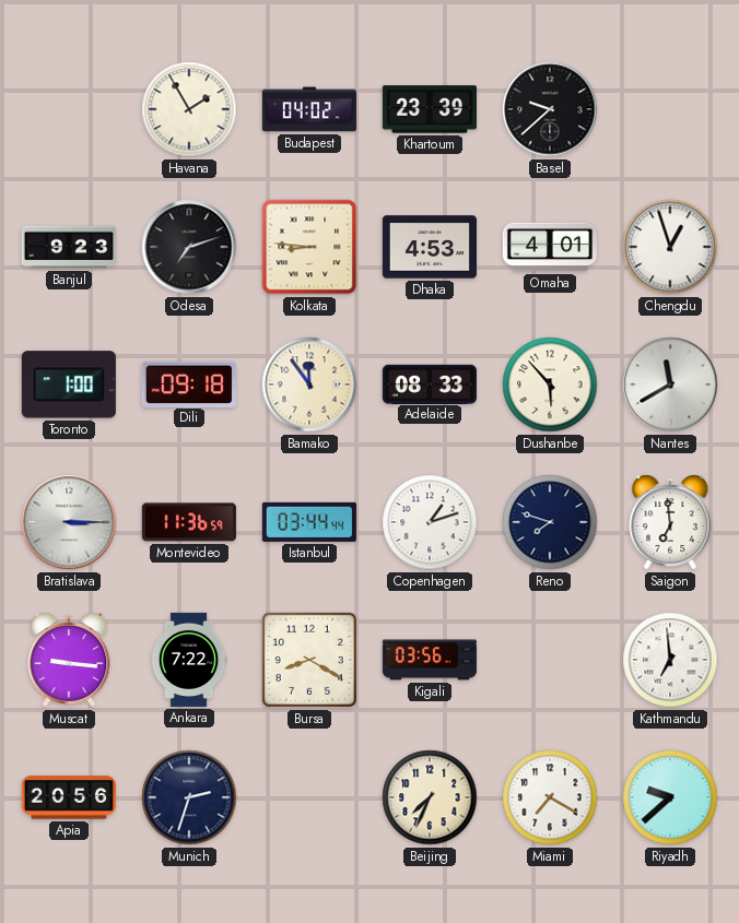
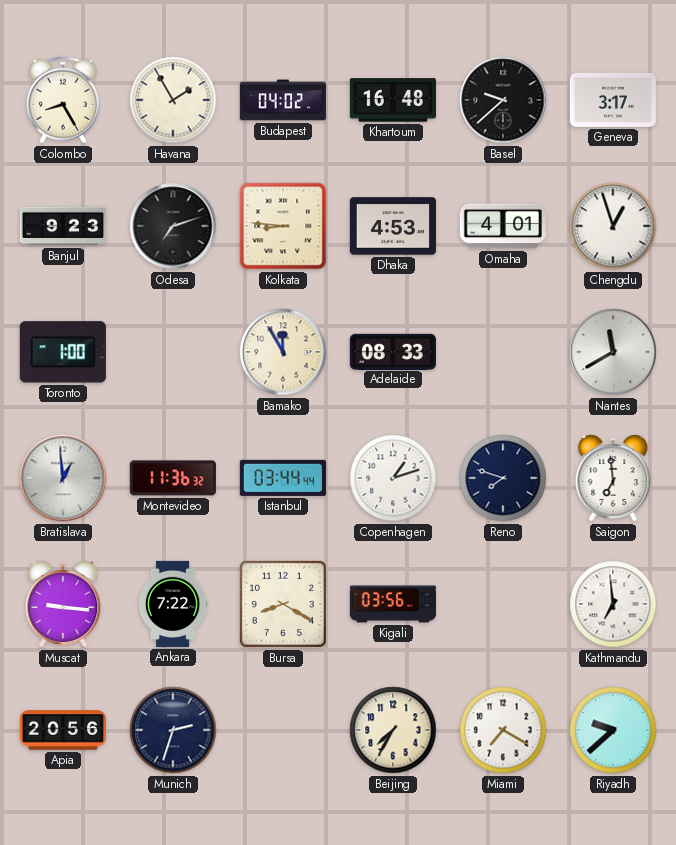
Colombo: none -> 8:25 (64, 100)
Khartoum: 23:39 -> 16:48 (393, 100)
Geneva: none -> 3:17 (613, 100)
Dili: 09:18 -> none (189, 383)
Bamako: 11:54 -> 11:55 (283, 352)
Dushanbe: 5:53 -> none (550, 384)
Bratislava: 3:15 -> 12:59 (63, 478)
Montevideo: 11:36:59 -> 11:36:32 (173, 478)
Beijing: 7:34 -> 7:35 (393, 730)
